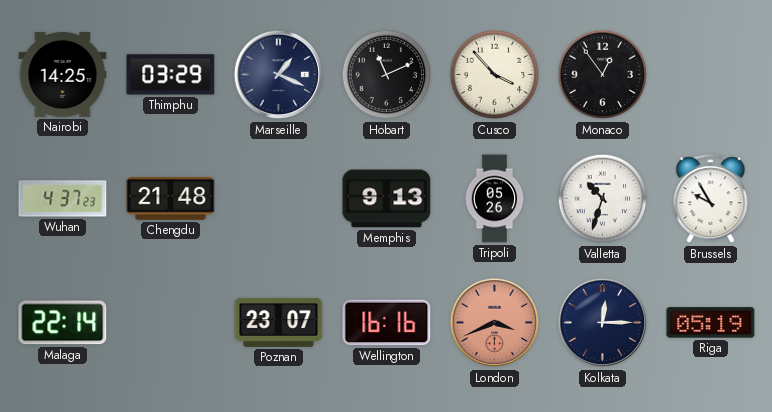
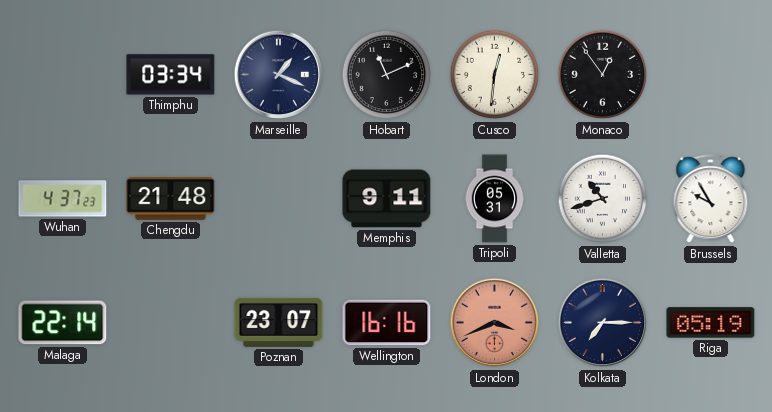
Nairobi: 14:25 -> none (63, 74)
Thimphu: 03:29 -> 03:34 (171, 75)
Cusco: 3:53 -> 12:31 (495, 75)
Memphis: 9:13 -> 9:11 (387, 199)
Tripoli: 05:26 -> 05:31 (495, 199)
Valletta: 10:33 -> 10:42 (603, 199)
Kolkata: 12:15 -> 7:15 (603, 323)
